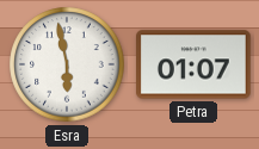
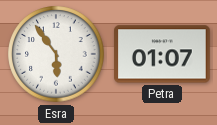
Esra: 5:58 -> 5:54 (56, 54)
